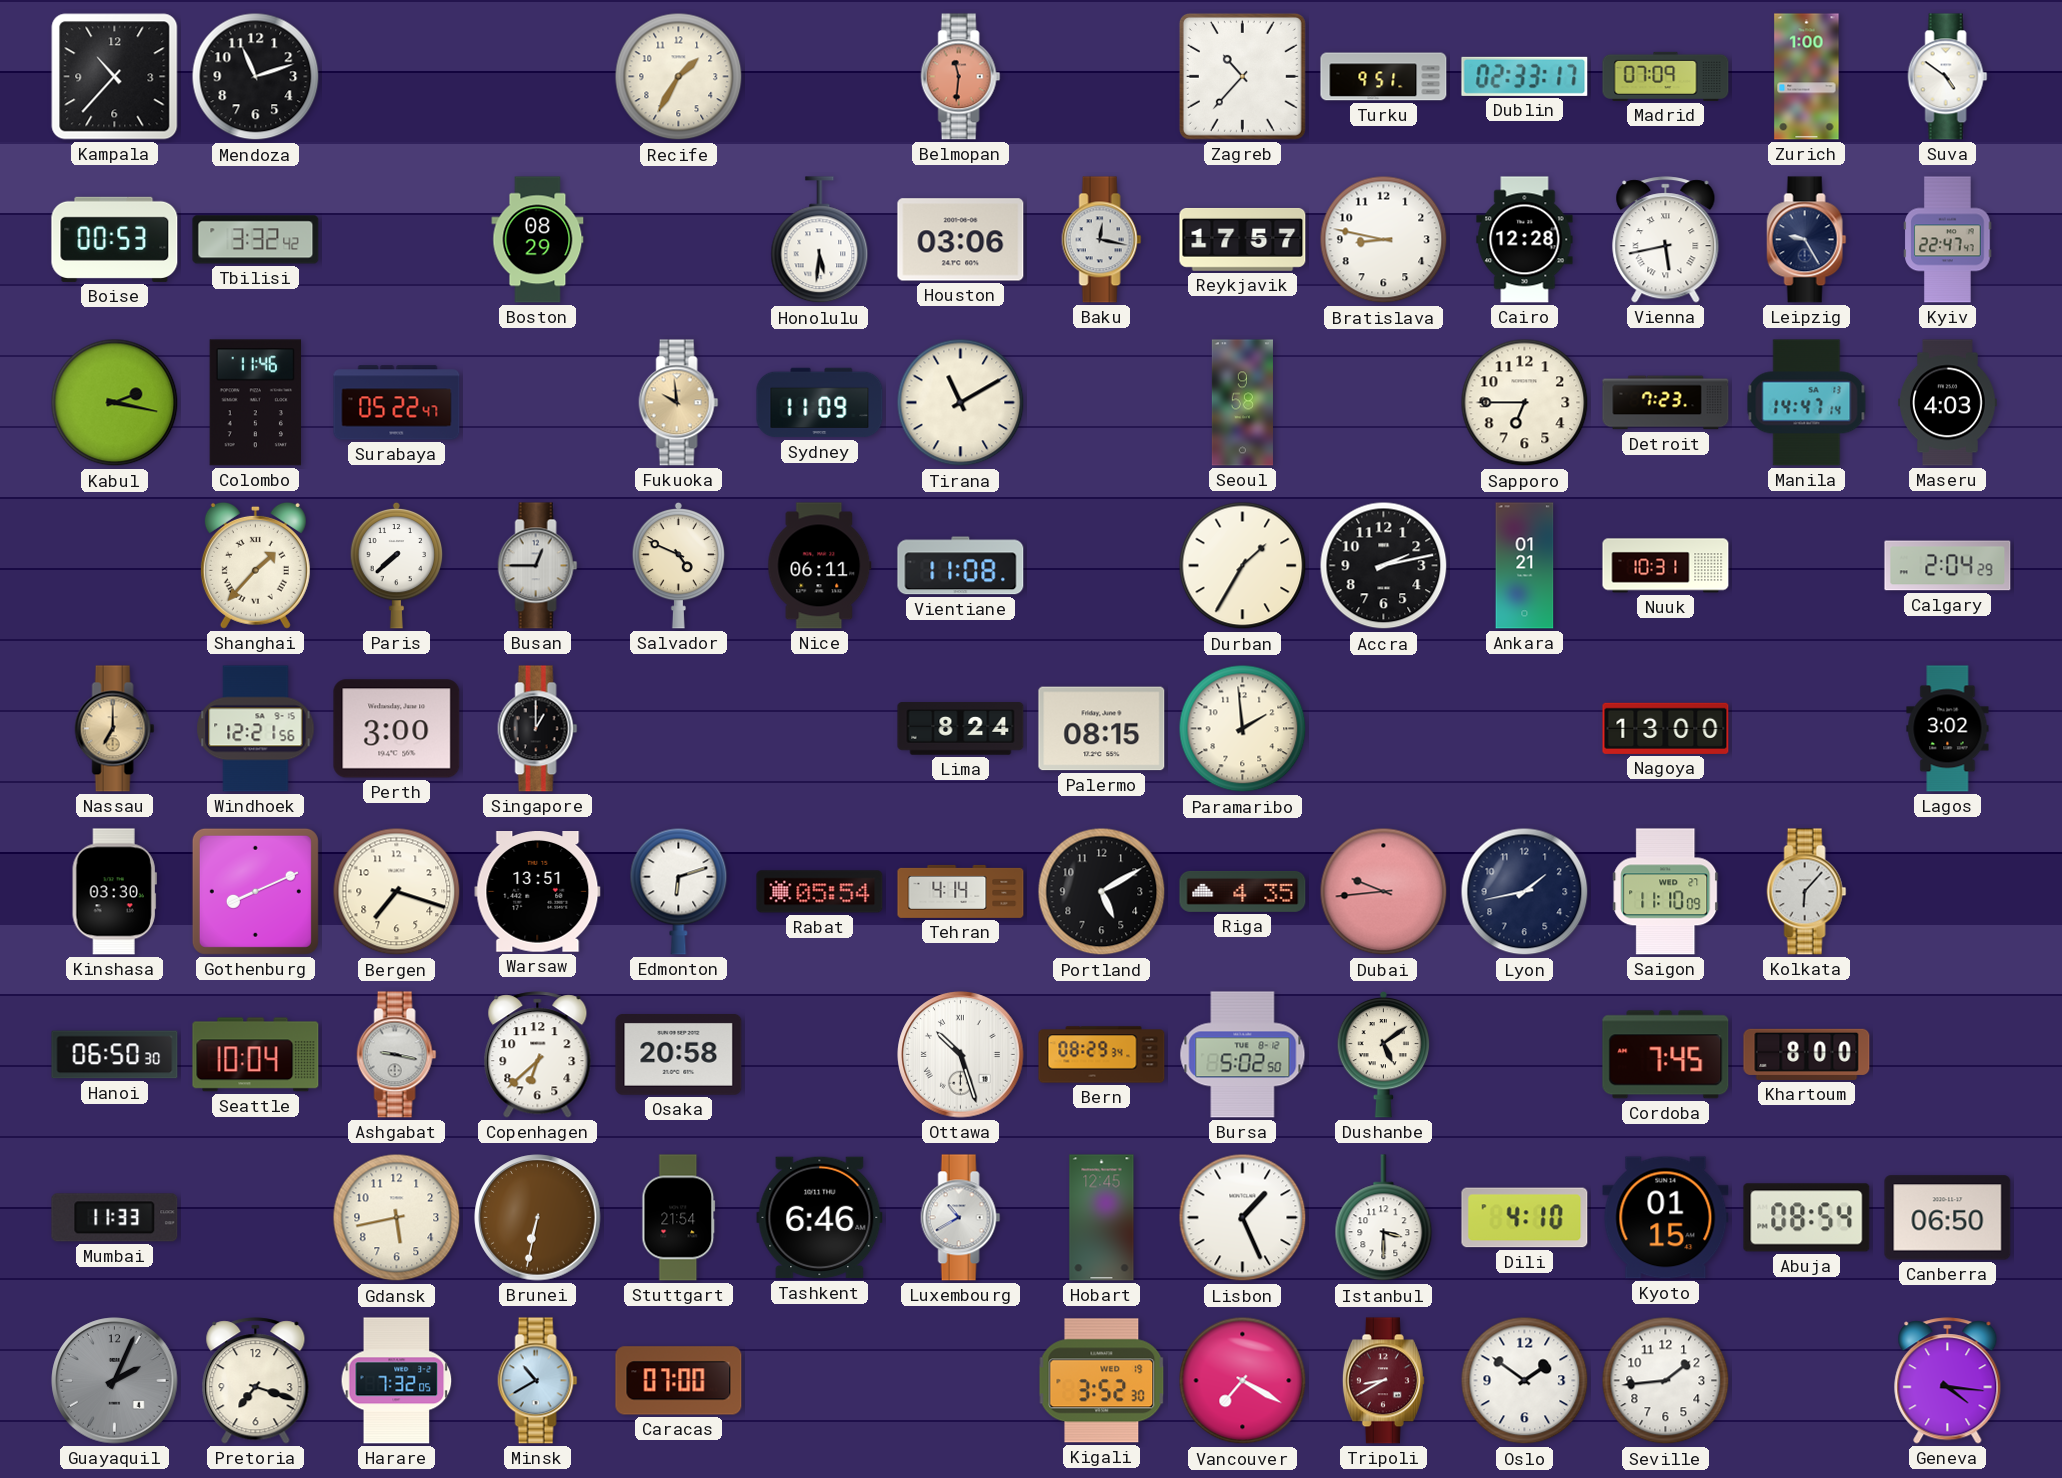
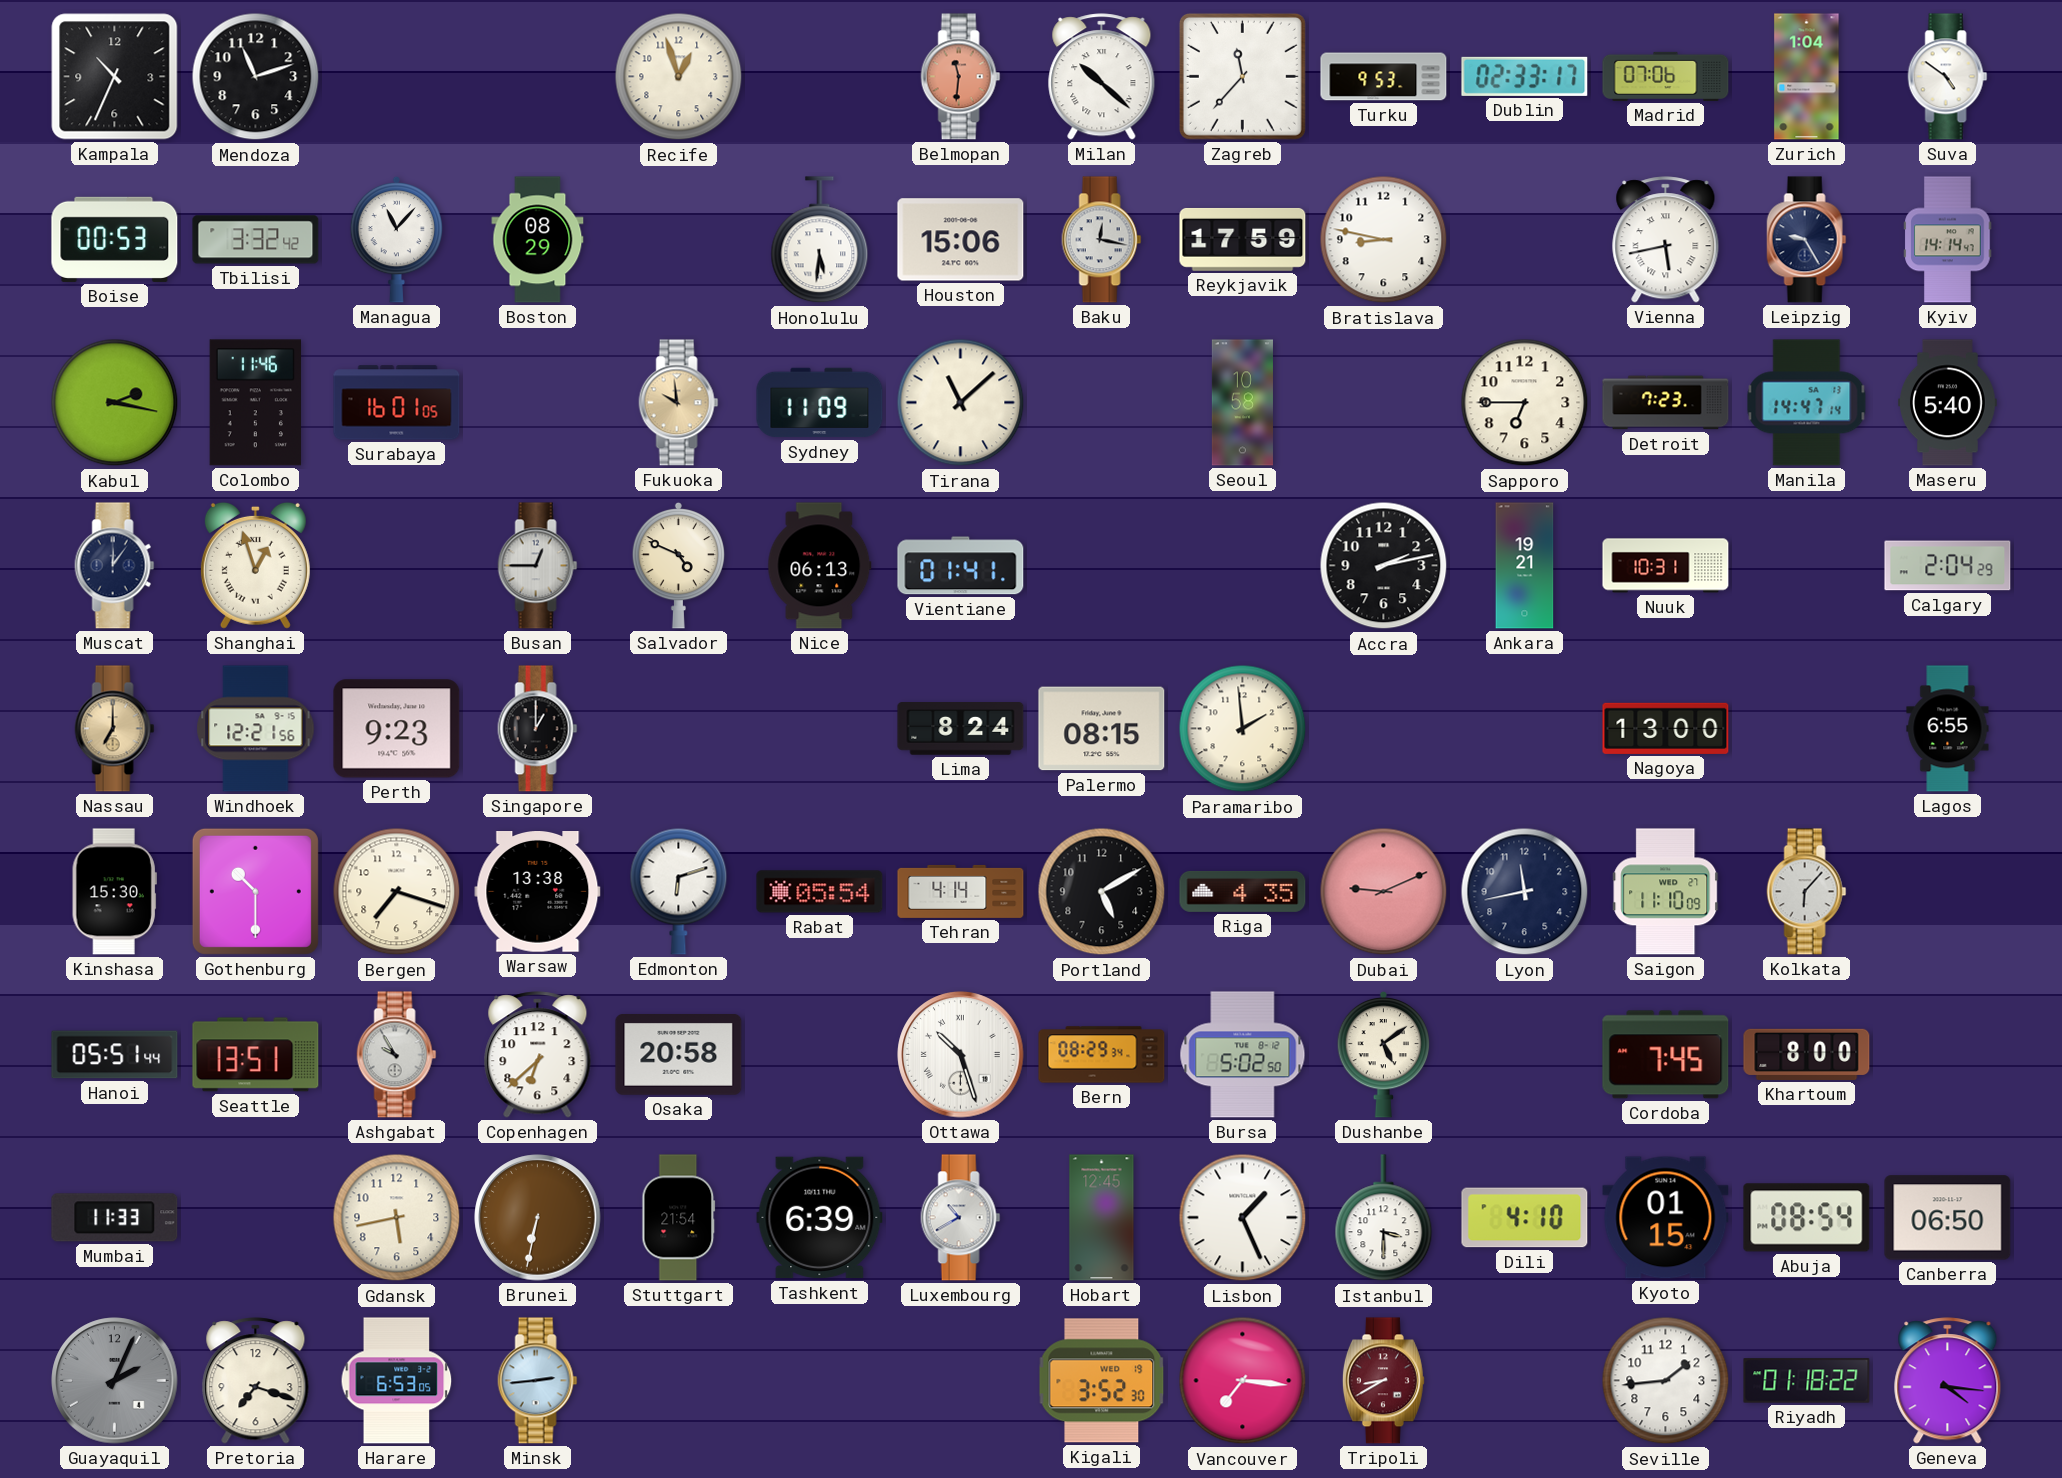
Kampala: 10:37 -> 10:34 (115, 77)
Recife: 1:35 -> 12:57 (679, 77)
Milan: none -> 10:22 (1102, 77)
Zagreb: 10:37 -> 11:37 (1242, 76)
Turku: 9:51 -> 9:53 (1384, 77)
Madrid: 07:09 -> 07:06 (1666, 76)
Zurich: 1:00 -> 1:04 (1807, 77)
Managua: none -> 11:07 (397, 239)
Houston: 03:06 -> 15:06 (961, 240)
Reykjavik: 17:57 -> 17:59 (1243, 239)
Cairo: 12:28 -> none (1525, 240)
Kyiv: 22:47 -> 14:14 (1948, 240)
Surabaya: 05:22 -> 16:01 (397, 403)
Tirana: 11:10 -> 11:08 (961, 403)
Seoul: 9:58 -> 10:58 (1242, 403)
Maseru: 4:03 -> 5:40 (1948, 403)
Muscat: none -> 12:06 (115, 566)
Shanghai: 1:37 -> 12:57 (255, 565)
Paris: 7:38 -> none (397, 565)
Nice: 06:11 -> 06:13 (820, 566)
Vientiane: 11:08 -> 01:41 (961, 566)
Durban: 1:35 -> none (1243, 566)
Ankara: 01:21 -> 19:21 (1525, 566)
Perth: 3:00 -> 9:23 (397, 729)
Lagos: 3:02 -> 6:55 (1948, 729)
Kinshasa: 03:30 -> 15:30 (114, 892)
Gothenburg: 8:11 -> 10:30 (255, 891)
Warsaw: 13:51 -> 13:38 (538, 892)
Dubai: 9:44 -> 9:11 (1384, 892)
Lyon: 1:43 -> 11:43 (1525, 892)
Hanoi: 06:50 -> 05:51 (115, 1055)
Seattle: 10:04 -> 13:51 (256, 1055)
Ashgabat: 9:17 -> 9:55 (397, 1055)
Tashkent: 6:46 -> 6:39 (820, 1218)
Harare: 7:32 -> 6:53 (397, 1381)
Minsk: 10:40 -> 2:44 (538, 1381)
Caracas: 07:00 -> none (679, 1381)
Vancouver: 7:20 -> 7:16 (1243, 1381)
Oslo: 1:51 -> none (1525, 1381)
Riyadh: none -> 01:18 (1807, 1381)
